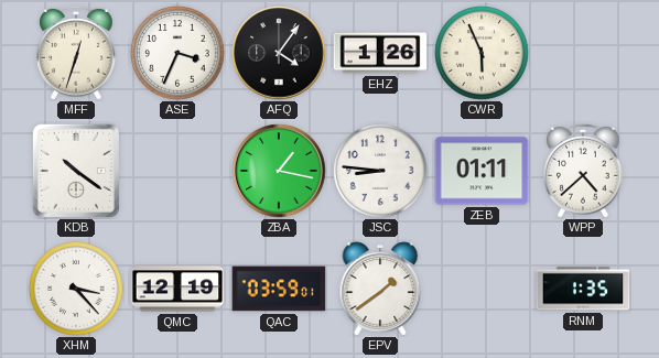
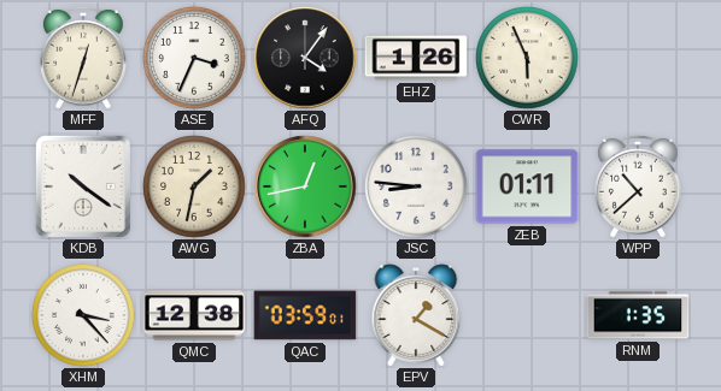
AWG: none -> 1:32 (194, 186)
ZBA: 1:17 -> 12:43 (305, 186)
WPP: 4:38 -> 10:38 (638, 186)
QMC: 12:19 -> 12:38 (194, 315)
EPV: 1:39 -> 1:20 (416, 315)
